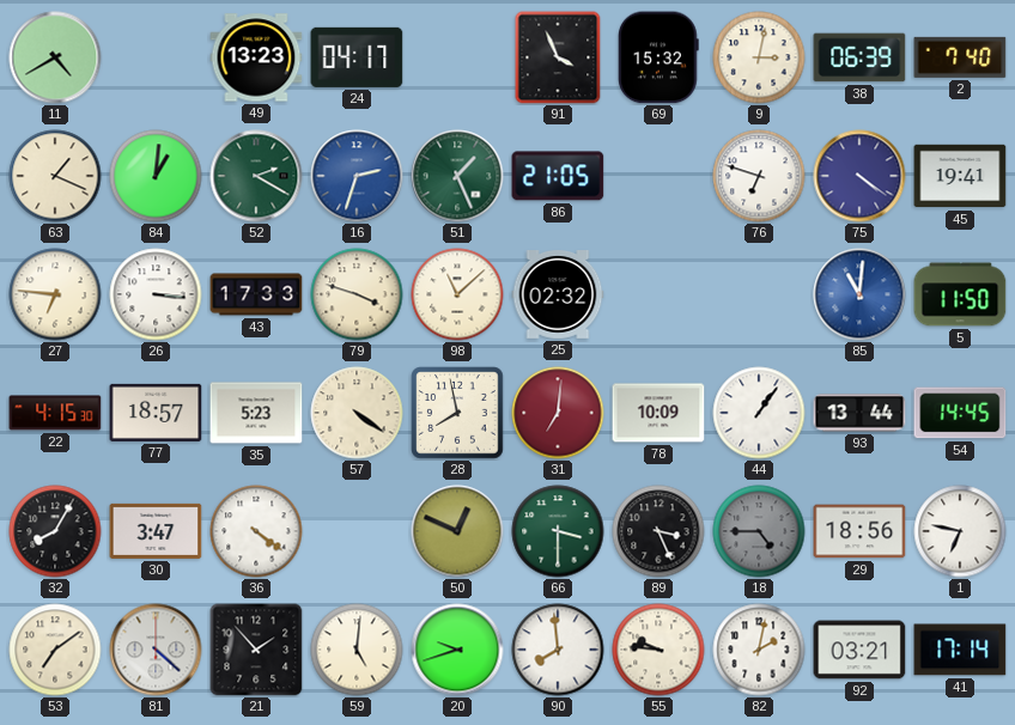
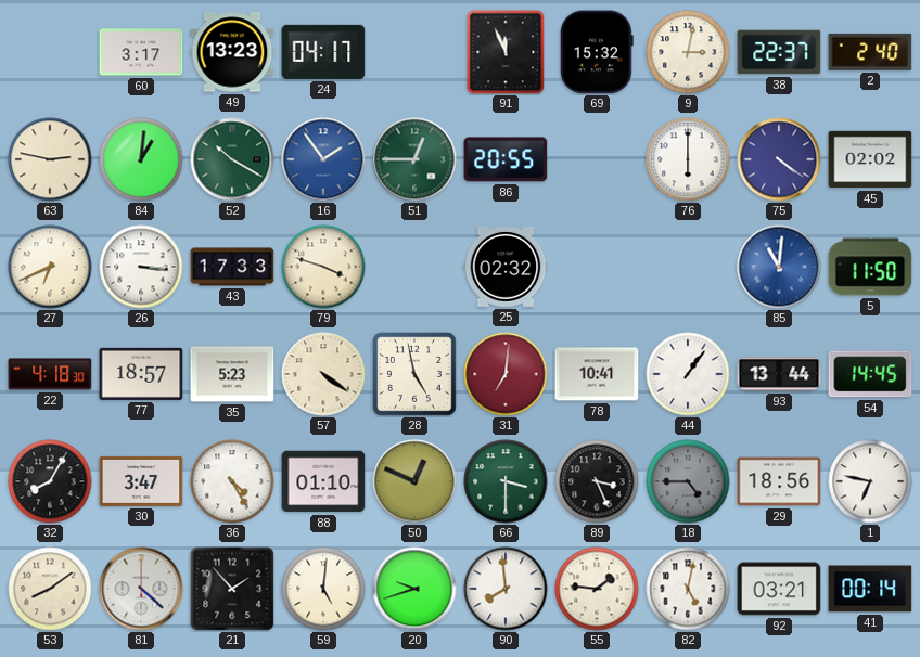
11: 4:40 -> none (55, 57)
60: none -> 3:17 (141, 52)
91: 3:56 -> 11:56 (506, 52)
38: 06:39 -> 22:37 (779, 52)
2: 7:40 -> 2:40 (870, 52)
63: 1:19 -> 2:47 (50, 159)
52: 2:20 -> 10:20 (232, 159)
16: 2:33 -> 1:54 (323, 159)
51: 1:26 -> 12:45 (414, 159)
86: 21:05 -> 20:55 (506, 159)
76: 6:48 -> 6:00 (688, 159)
45: 19:41 -> 02:02 (870, 159)
27: 6:46 -> 6:41 (50, 267)
98: 11:08 -> none (457, 294)
22: 4:15 -> 4:18 (50, 374)
28: 7:58 -> 4:58 (414, 374)
78: 10:09 -> 10:41 (597, 374)
36: 4:21 -> 4:25 (232, 481)
88: none -> 01:10 (323, 481)
53: 7:09 -> 8:09 (50, 589)
55: 9:46 -> 1:46 (597, 589)
82: 2:02 -> 5:02 (688, 589)
41: 17:14 -> 00:14 (870, 589)
